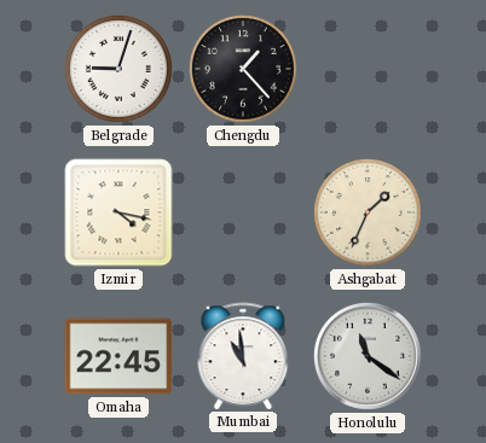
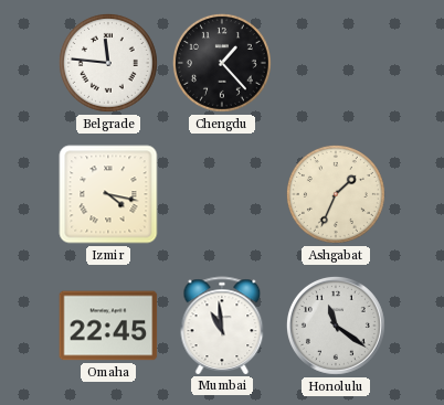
Belgrade: 9:03 -> 11:46 (108, 63)
